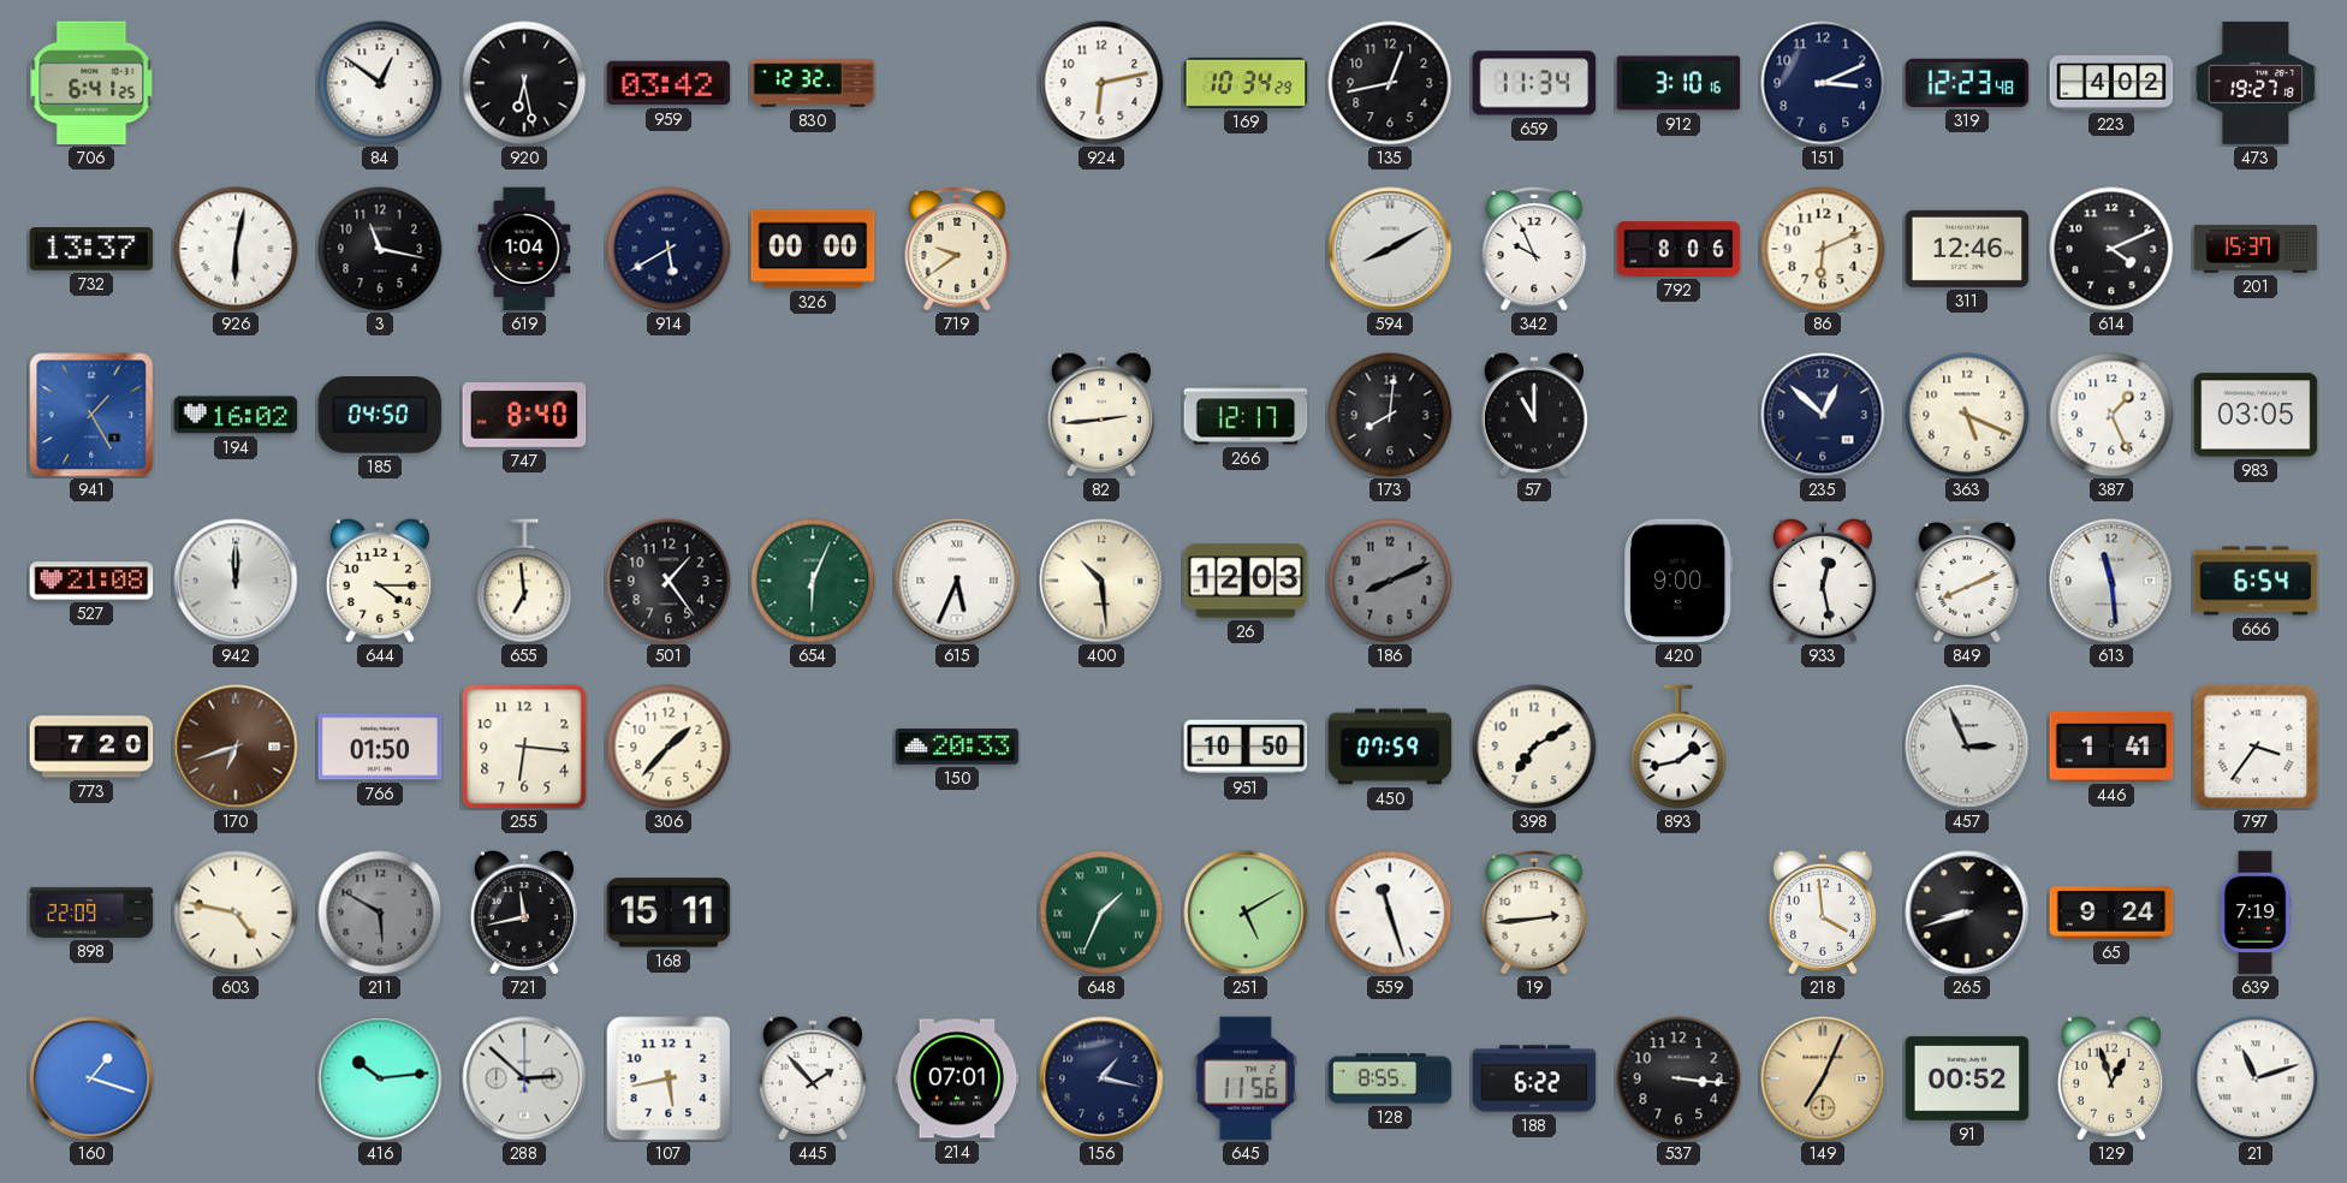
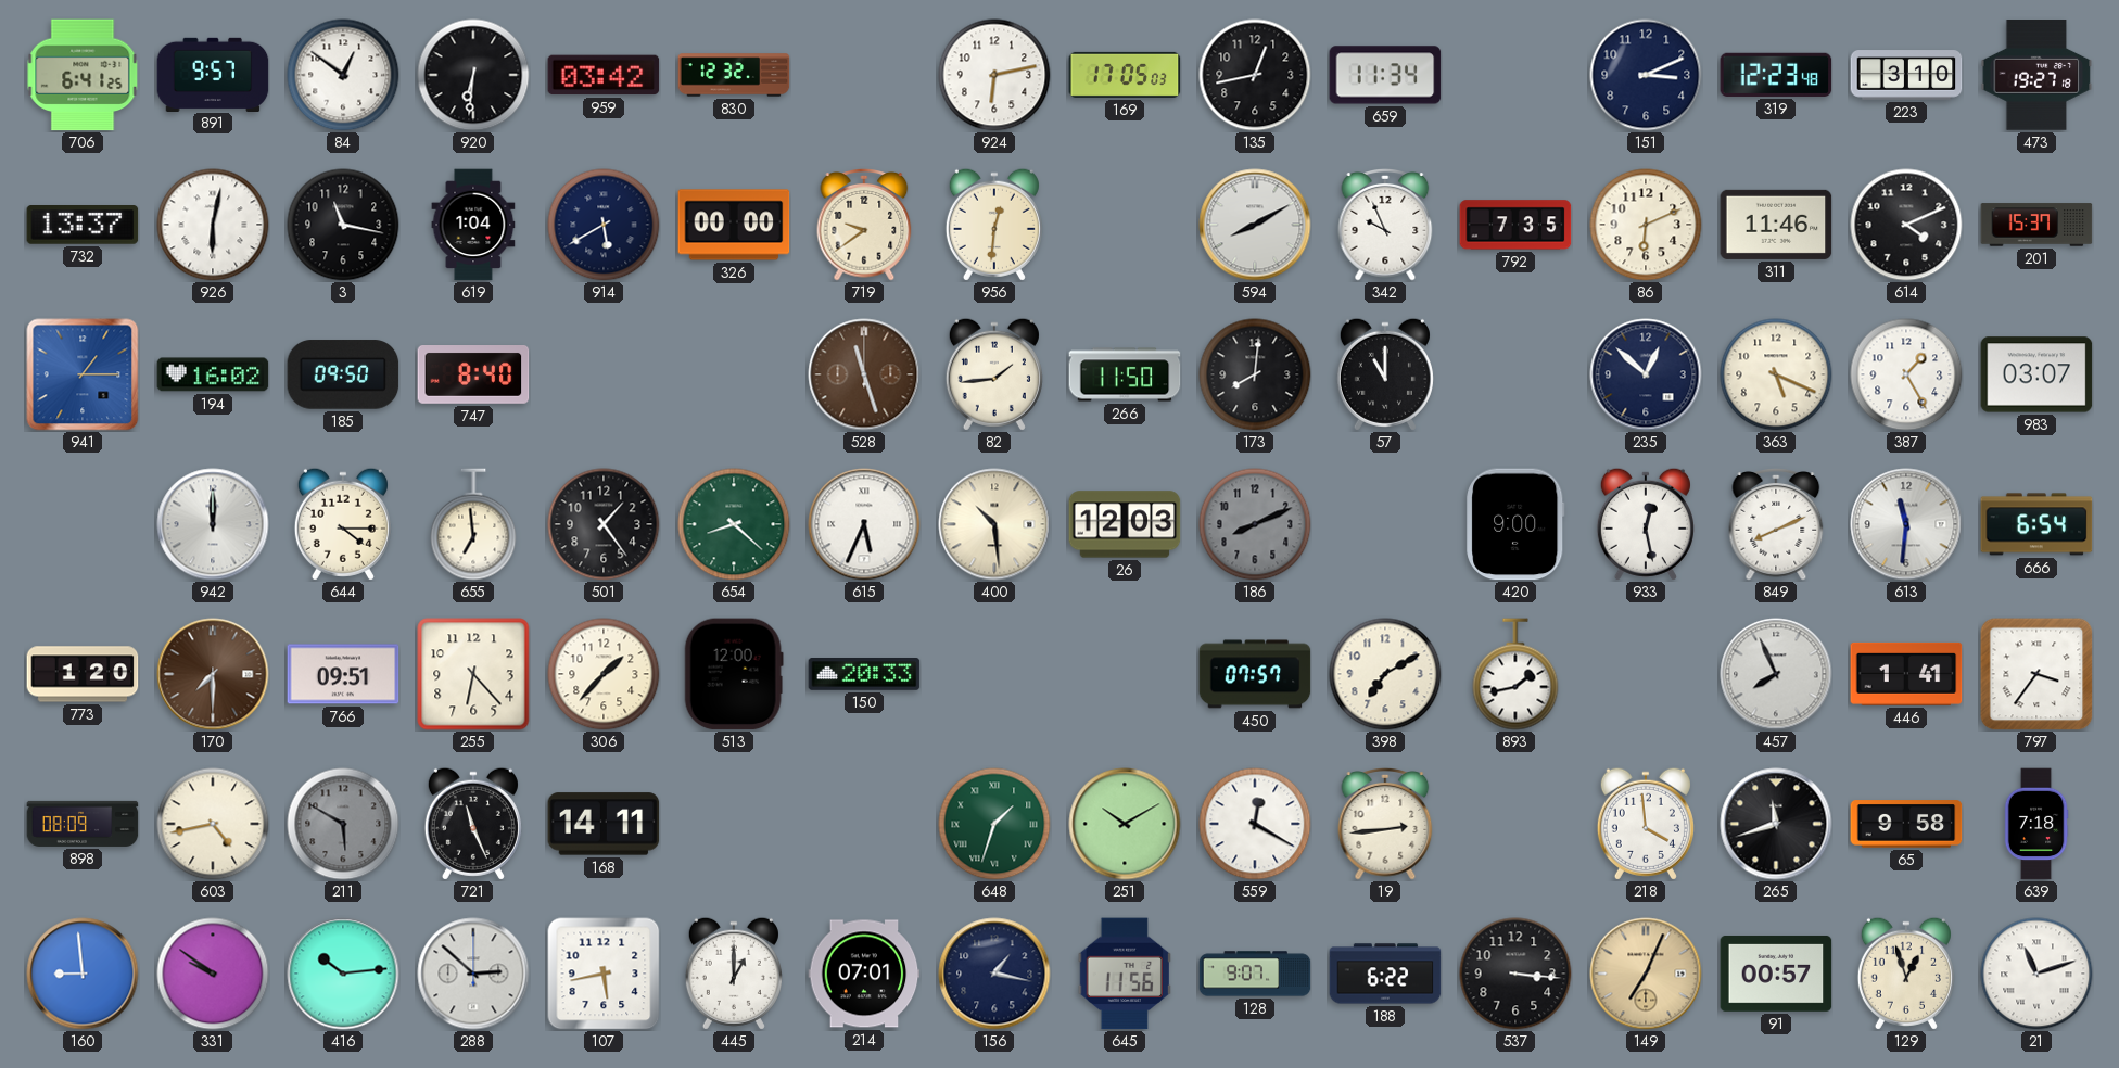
891: none -> 9:57 (213, 74)
920: 6:28 -> 6:31 (473, 75)
169: 10:34 -> 17:05 (1125, 75)
912: 3:10 -> none (1678, 83)
223: 4:02 -> 3:10 (1906, 75)
956: none -> 12:31 (994, 225)
792: 8:06 -> 7:35 (1515, 225)
311: 12:46 -> 11:46 (1776, 225)
941: 1:25 -> 1:15 (83, 374)
185: 04:50 -> 09:50 (343, 374)
528: none -> 11:27 (864, 374)
82: 2:44 -> 1:44 (994, 374)
266: 12:17 -> 11:50 (1125, 374)
387: 1:26 -> 1:25 (1906, 374)
983: 03:05 -> 03:07 (2036, 374)
527: 21:08 -> none (91, 581)
654: 6:04 -> 8:22 (734, 524)
613: 11:29 -> 11:31 (1906, 524)
773: 7:20 -> 1:20 (83, 674)
170: 6:42 -> 7:30 (213, 674)
766: 01:50 -> 09:51 (343, 674)
255: 6:16 -> 6:23 (473, 674)
513: none -> 12:00 (734, 674)
951: 10:50 -> none (1246, 747)
450: 07:59 -> 07:57 (1255, 674)
457: 2:56 -> 7:56 (1776, 674)
898: 22:09 -> 08:09 (83, 824)
603: 4:47 -> 4:43 (213, 824)
721: 11:43 -> 11:26 (473, 824)
168: 15:11 -> 14:11 (604, 824)
648: 1:34 -> 1:33 (994, 824)
251: 5:10 -> 10:10 (1125, 824)
559: 11:27 -> 12:20 (1255, 824)
265: 8:42 -> 11:42 (1776, 824)
65: 9:24 -> 9:58 (1906, 824)
639: 7:19 -> 7:18 (2036, 824)
160: 1:18 -> 8:59 (83, 974)
331: none -> 9:51 (213, 974)
445: 1:53 -> 1:00 (734, 974)
128: 8:55 -> 9:07 (1255, 974)
91: 00:52 -> 00:57 (1776, 974)
